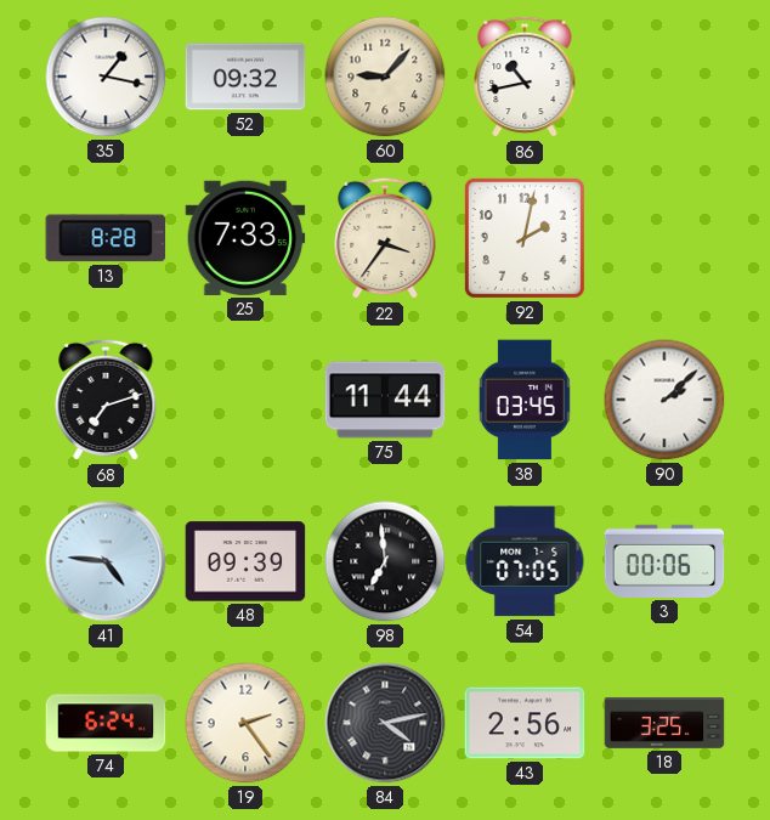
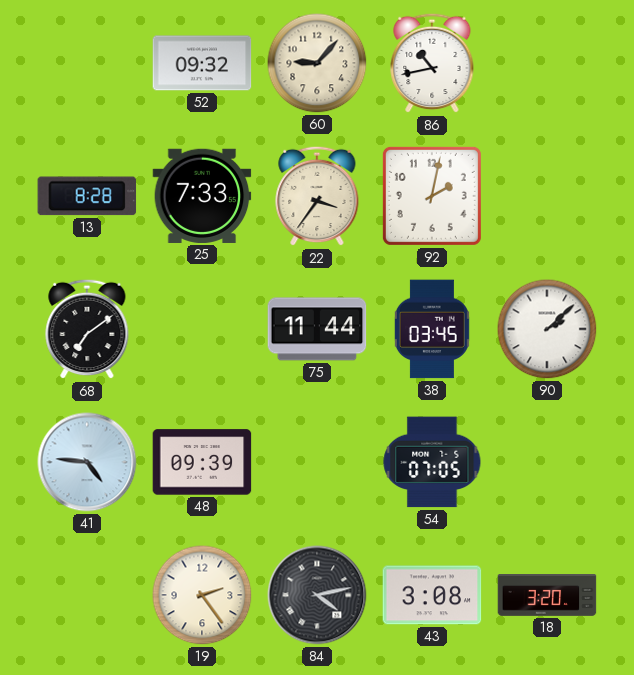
35: 1:17 -> none (106, 77)
68: 7:12 -> 7:09 (87, 329)
98: 6:59 -> none (385, 561)
3: 00:06 -> none (664, 561)
74: 6:24 -> none (106, 723)
43: 2:56 -> 3:08 (432, 595)
18: 3:25 -> 3:20 (547, 596)
